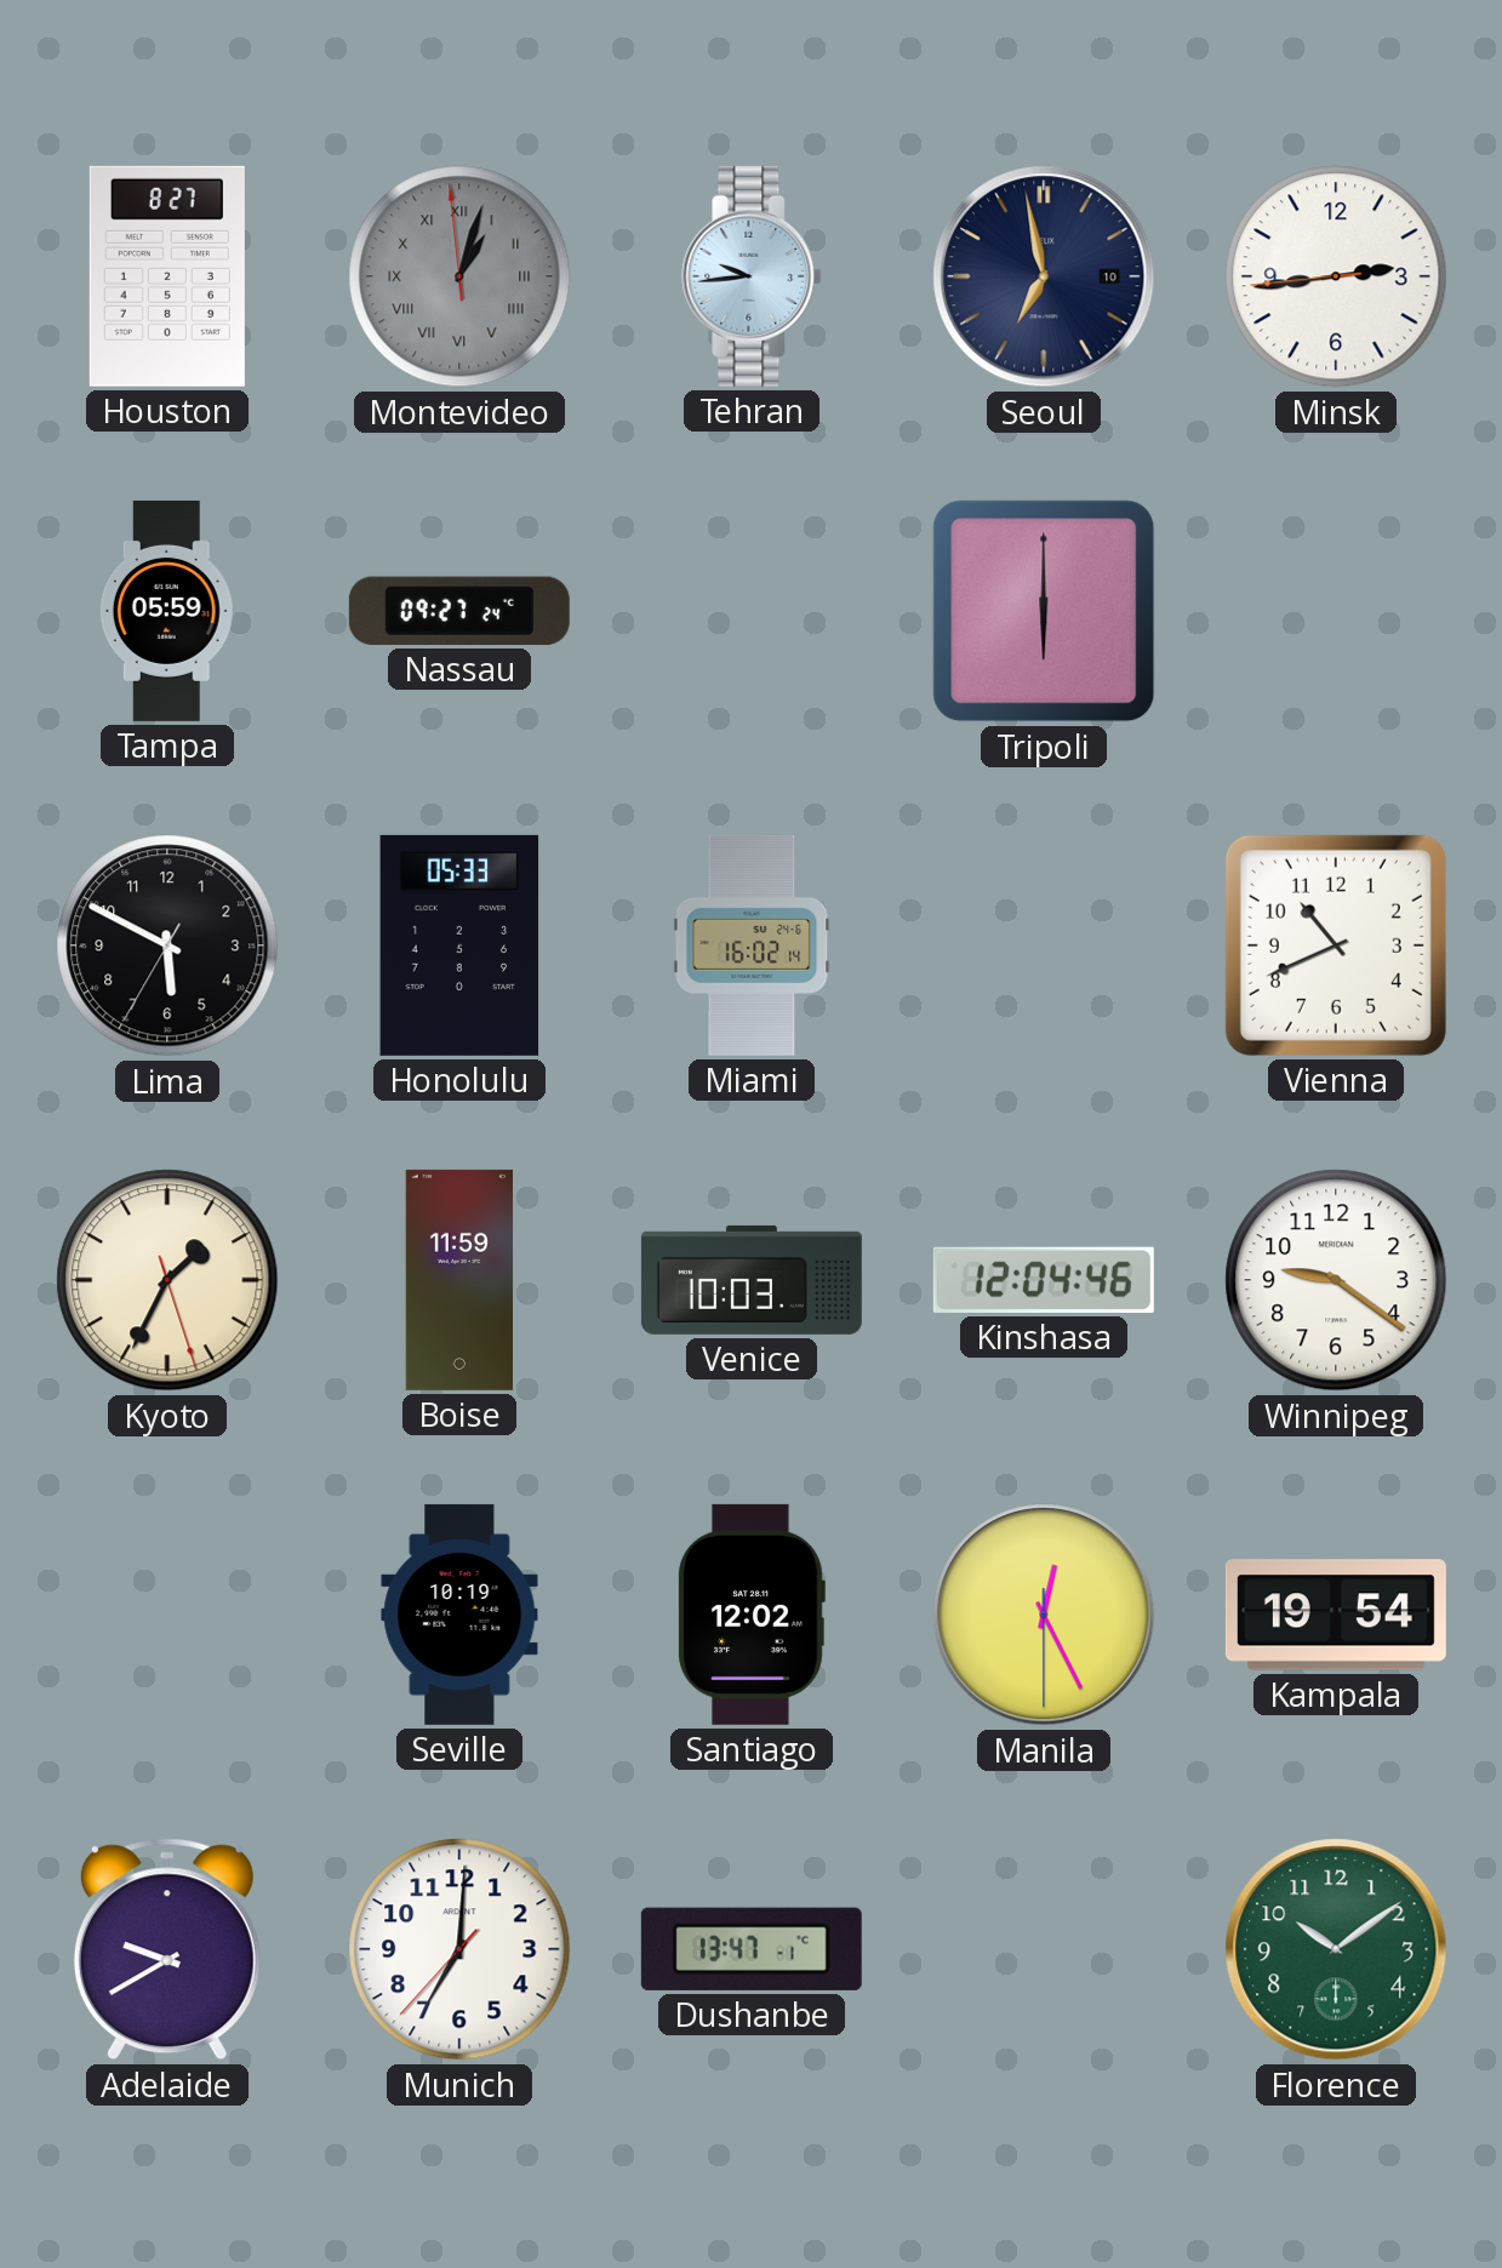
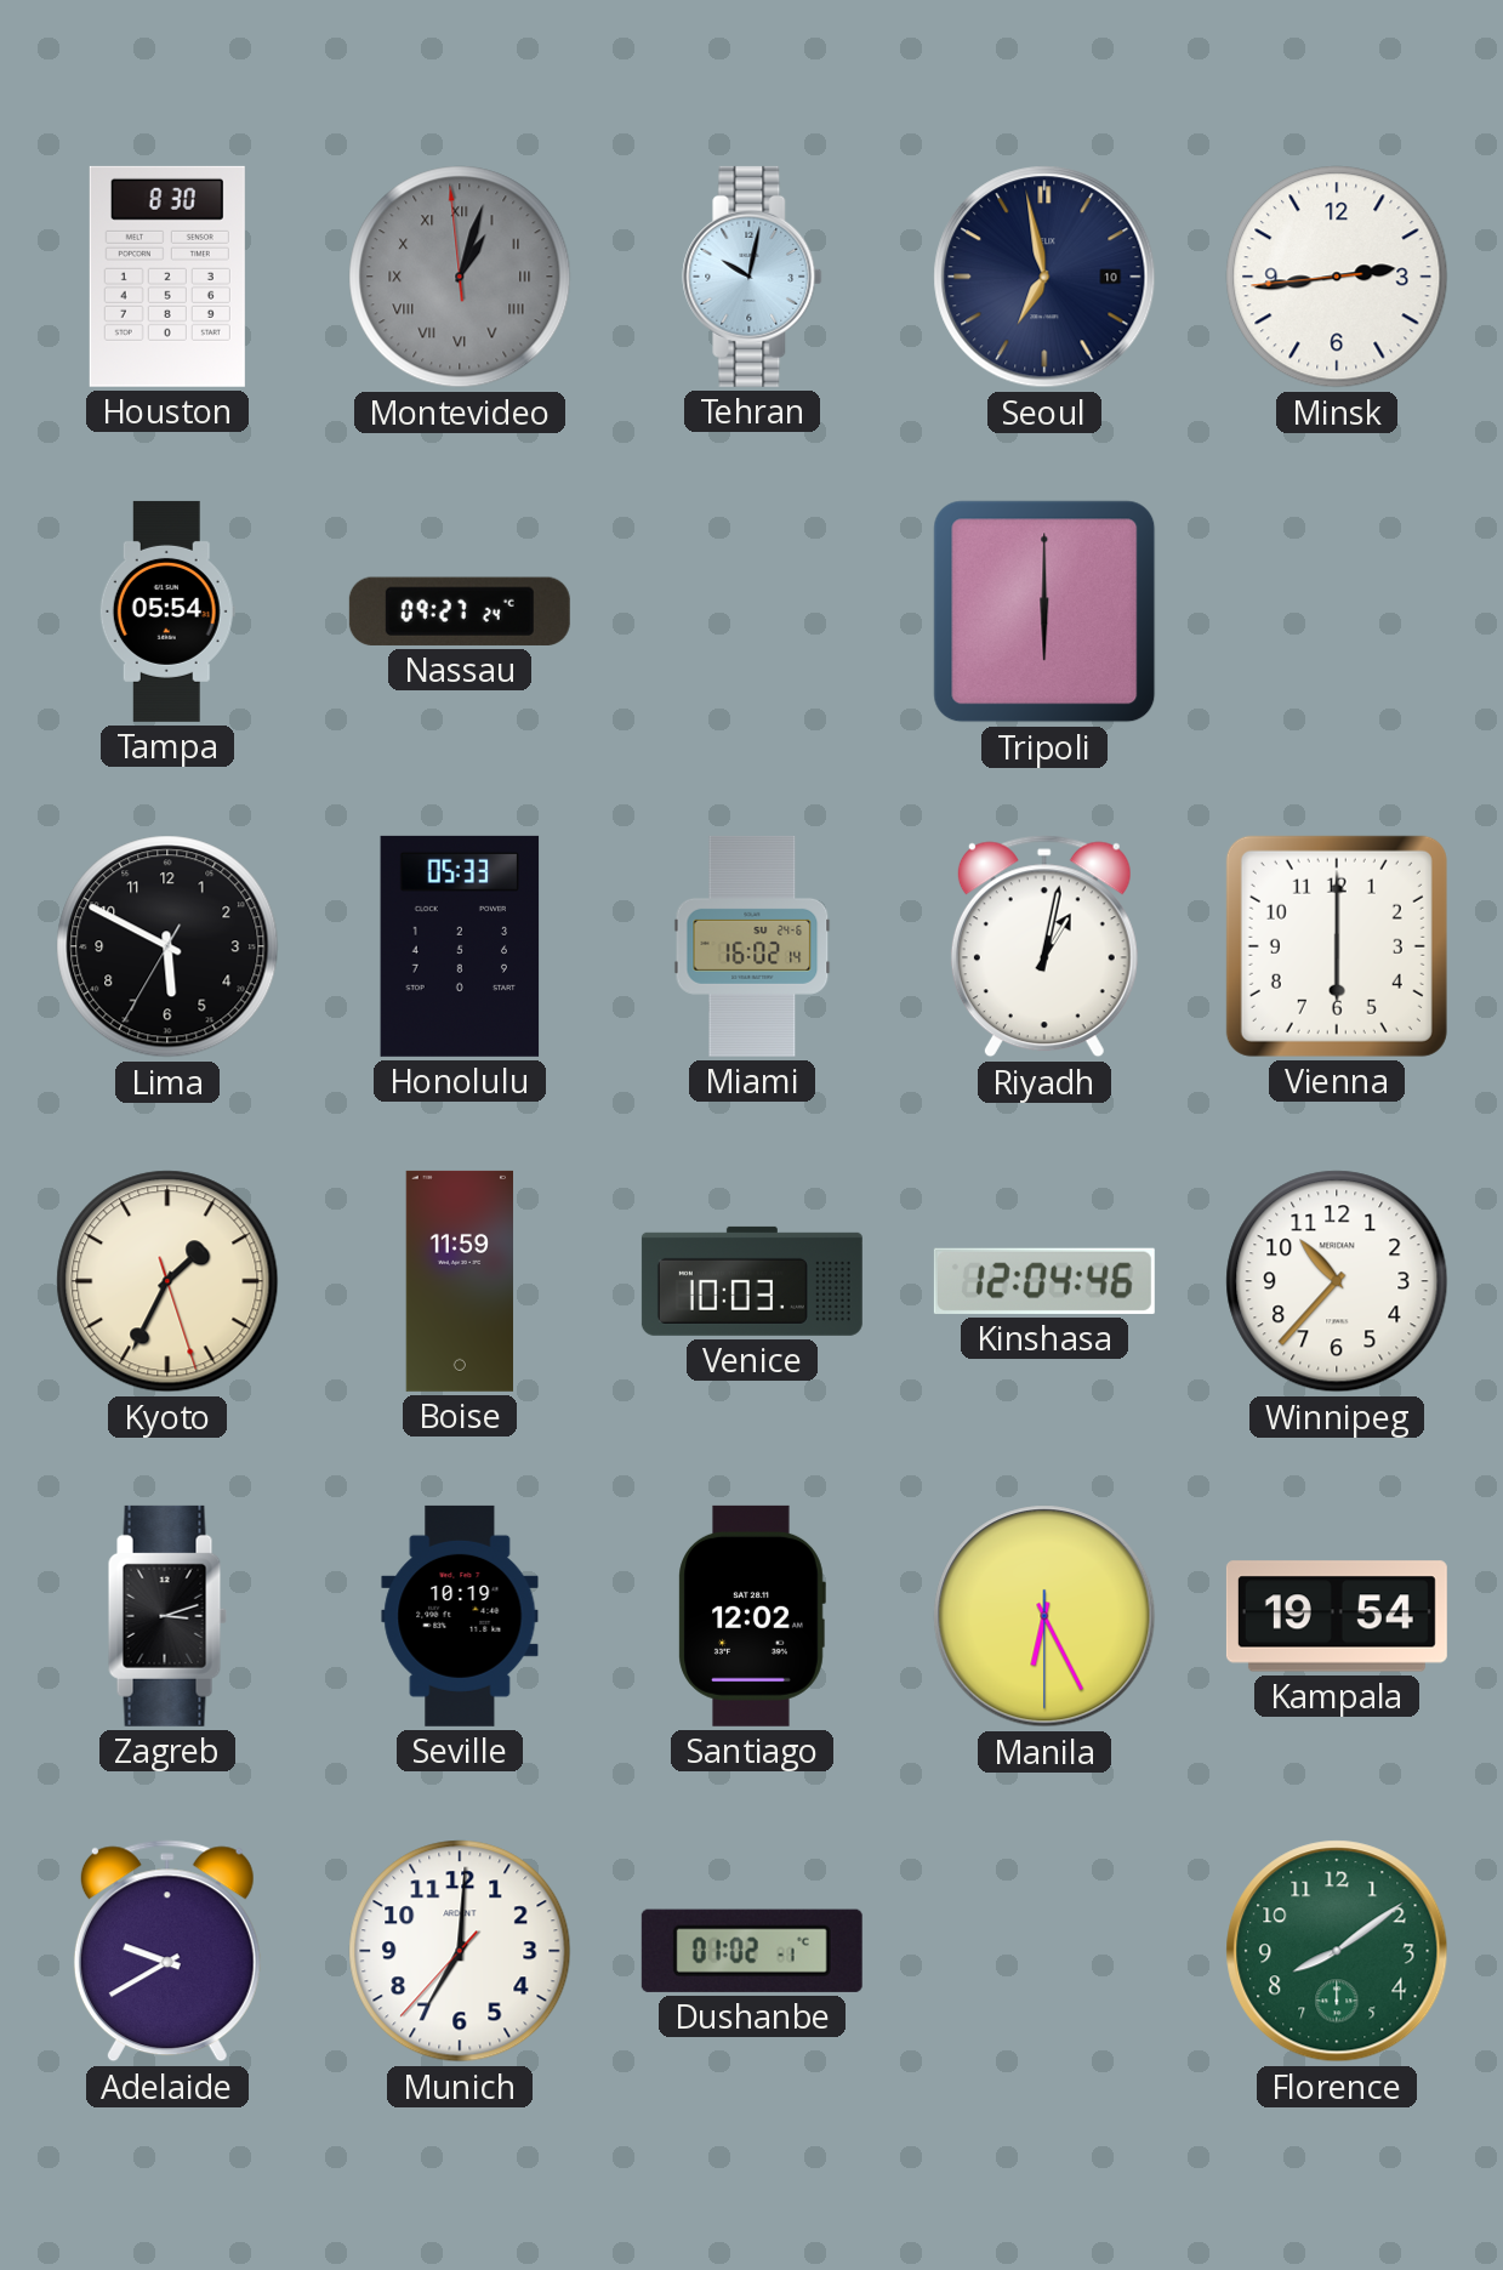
Houston: 8:27 -> 8:30 (167, 277)
Tehran: 9:44 -> 10:02 (752, 277)
Tampa: 05:59 -> 05:54 (167, 611)
Riyadh: none -> 1:02 (1044, 946)
Vienna: 10:41 -> 6:00 (1337, 946)
Winnipeg: 9:21 -> 10:37 (1337, 1281)
Zagreb: none -> 3:12 (167, 1616)
Manila: 12:25 -> 6:25 (1044, 1616)
Dushanbe: 13:47 -> 01:02 (752, 1951)
Florence: 10:09 -> 8:09 (1337, 1951)
